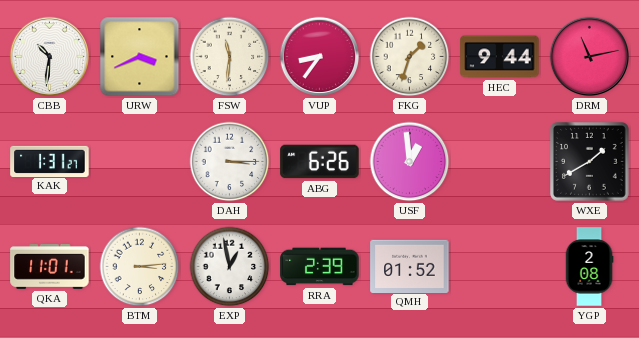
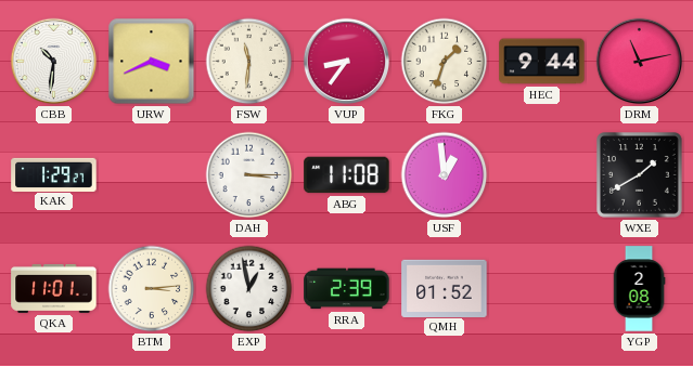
KAK: 1:31 -> 1:29 (54, 174)
ABG: 6:26 -> 11:08 (347, 175)
